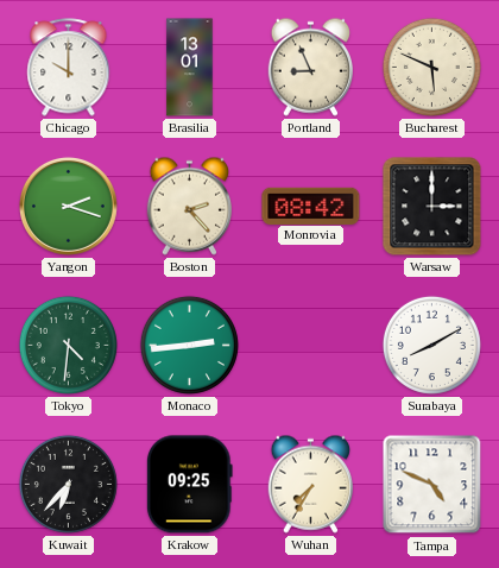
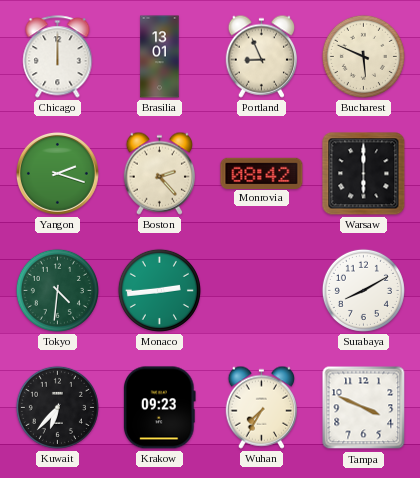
Chicago: 10:00 -> 12:00 (58, 57)
Warsaw: 3:00 -> 6:00 (364, 174)
Krakow: 09:25 -> 09:23 (159, 408)
Tampa: 4:49 -> 3:49 (364, 408)
